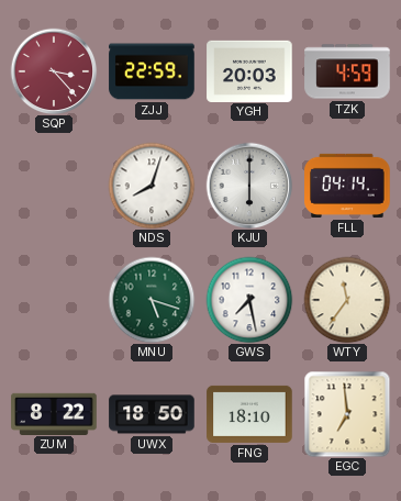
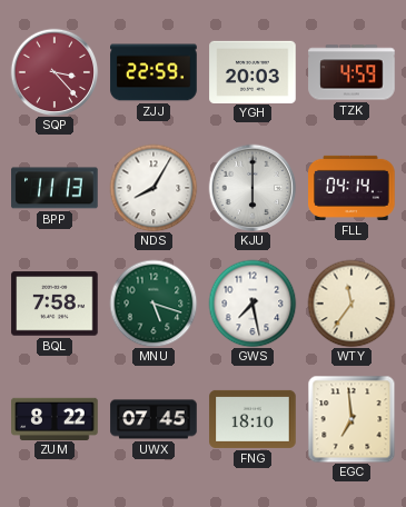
BPP: none -> 11:13 (55, 188)
NDS: 8:03 -> 8:05 (154, 188)
BQL: none -> 7:58 (55, 304)
UWX: 18:50 -> 07:45 (154, 419)
